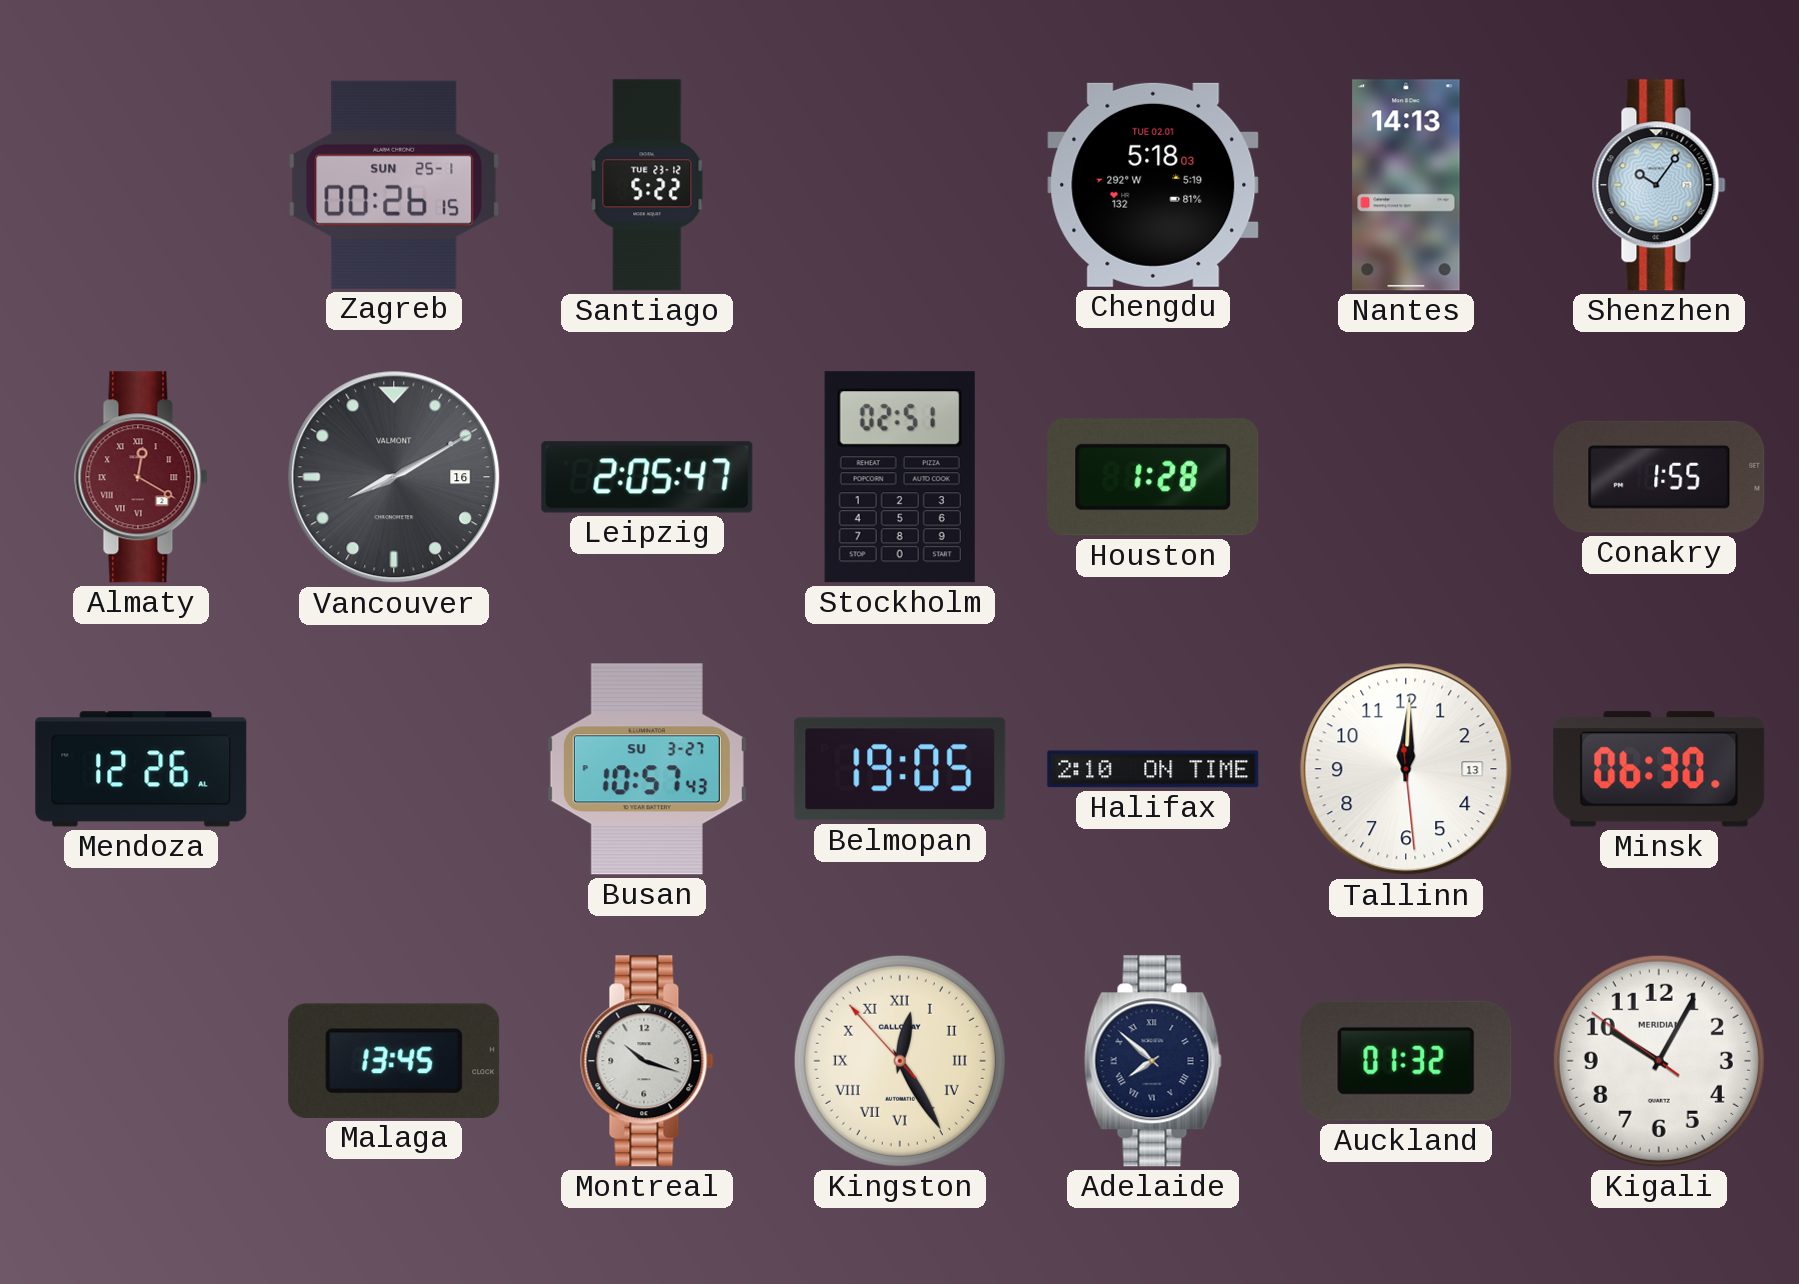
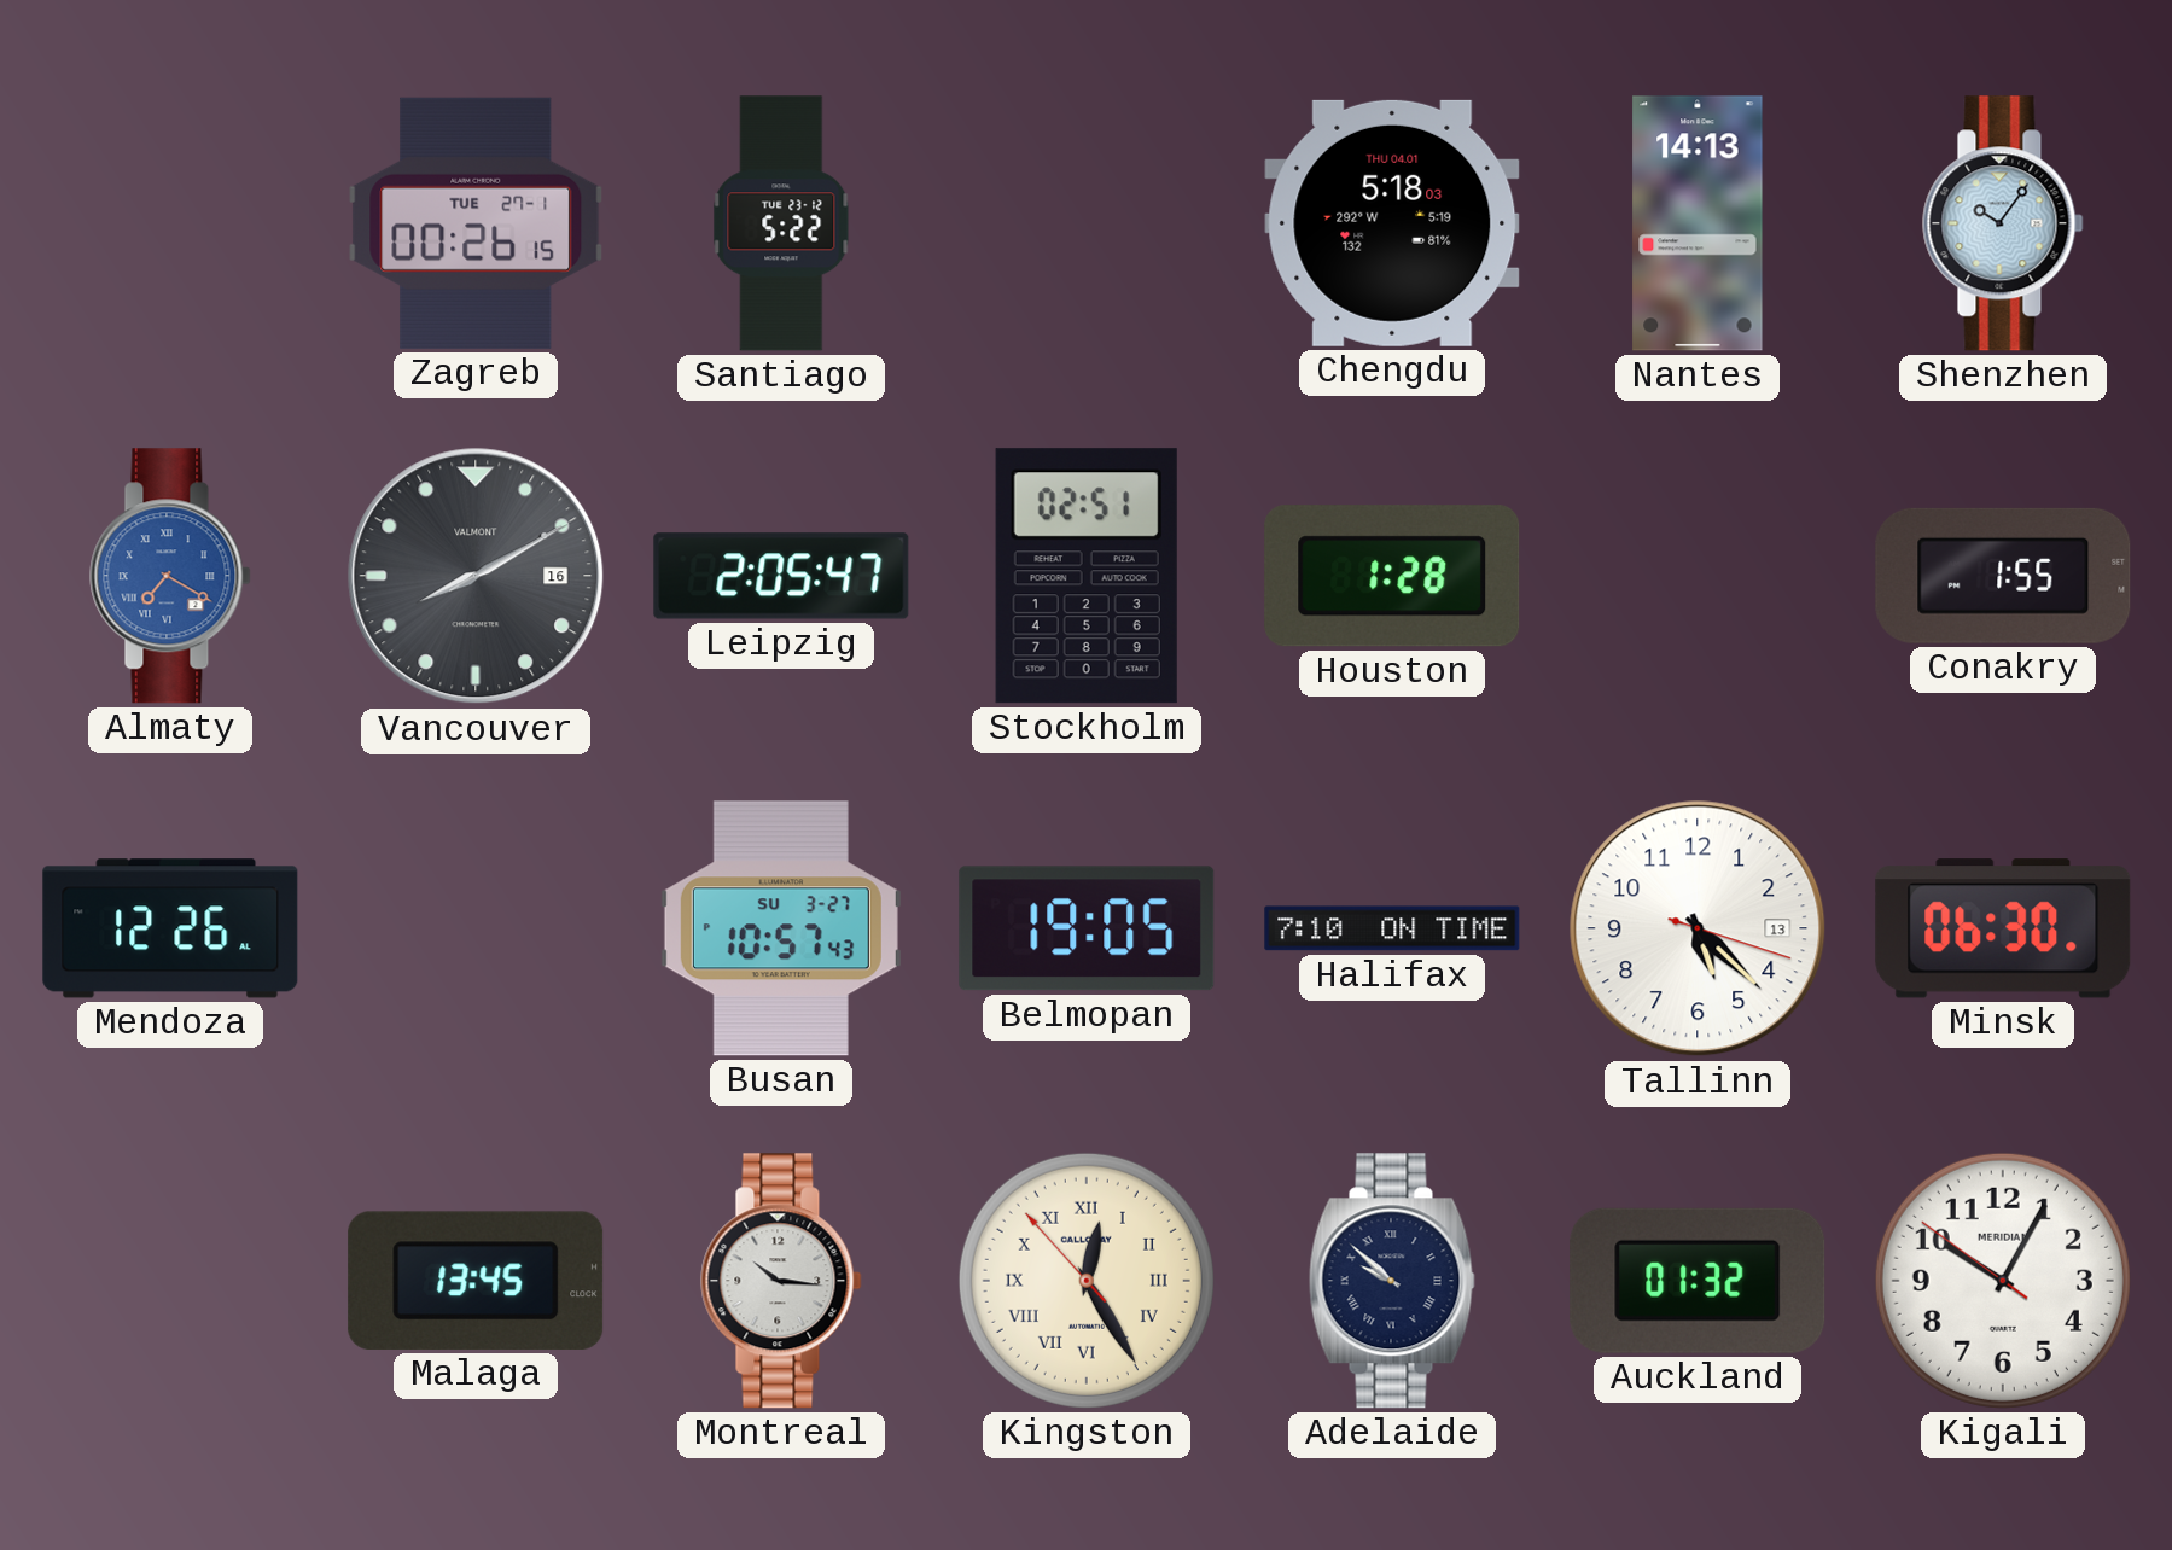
Zagreb date: SUN 25-1 -> TUE 27-1 (476, 223)
Chengdu date: TUE 02.01 -> THU 04.01 (1392, 223)
Almaty: 12:20 -> 7:20 (170, 576)
Almaty dial: burgundy -> blue (170, 576)
Halifax: 2:10 -> 7:10 (1392, 928)
Tallinn: 12:00 -> 5:22 (1698, 928)
Montreal: 10:18 -> 10:16 (781, 1281)
Adelaide: 7:52 -> 9:52 (1392, 1281)
